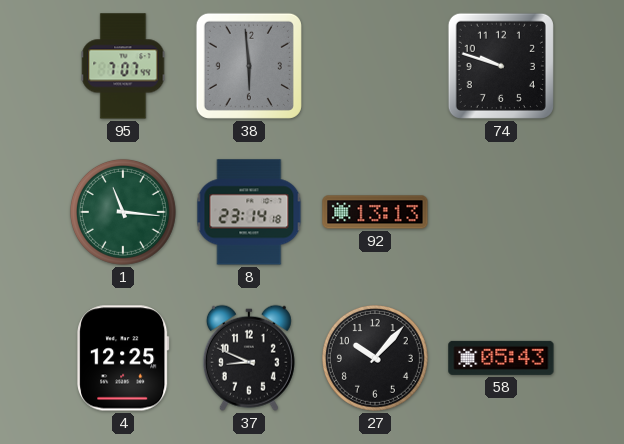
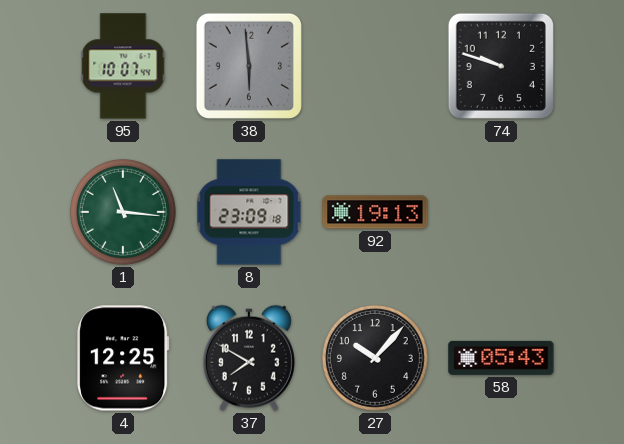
95: 7:07 -> 10:07 (123, 66)
8: 23:14 -> 23:09 (249, 212)
92: 13:13 -> 19:13 (375, 212)
37: 8:49 -> 7:50 (249, 358)
